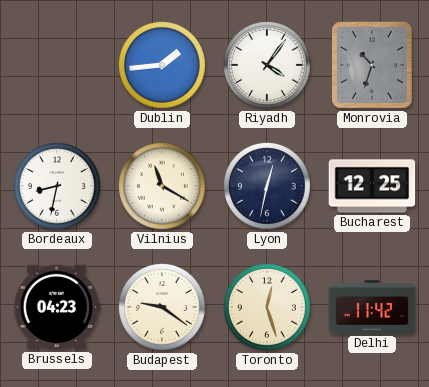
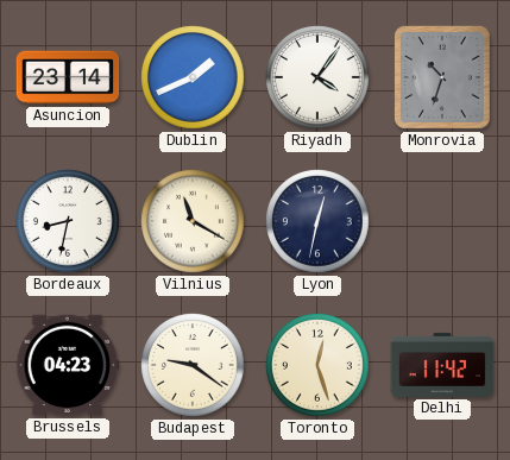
Asuncion: none -> 23:14 (68, 77)
Dublin: 1:44 -> 1:41 (193, 77)
Bucharest: 12:25 -> none (372, 186)
